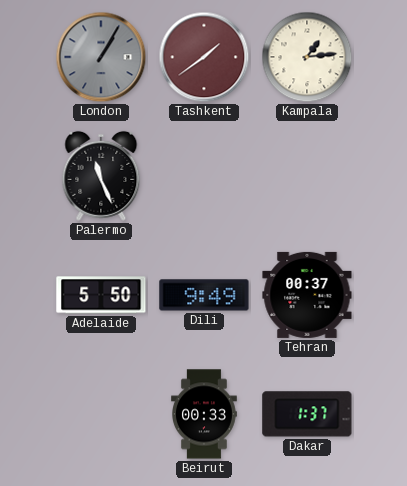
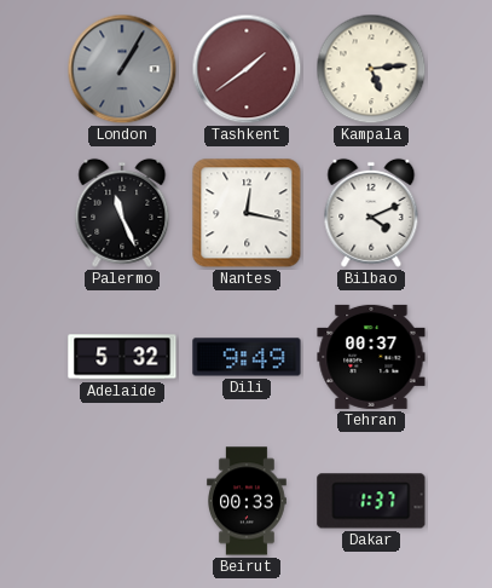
Kampala: 1:14 -> 5:14 (371, 69)
Nantes: none -> 12:17 (247, 213)
Bilbao: none -> 4:11 (371, 213)
Adelaide: 5:50 -> 5:32 (122, 357)
